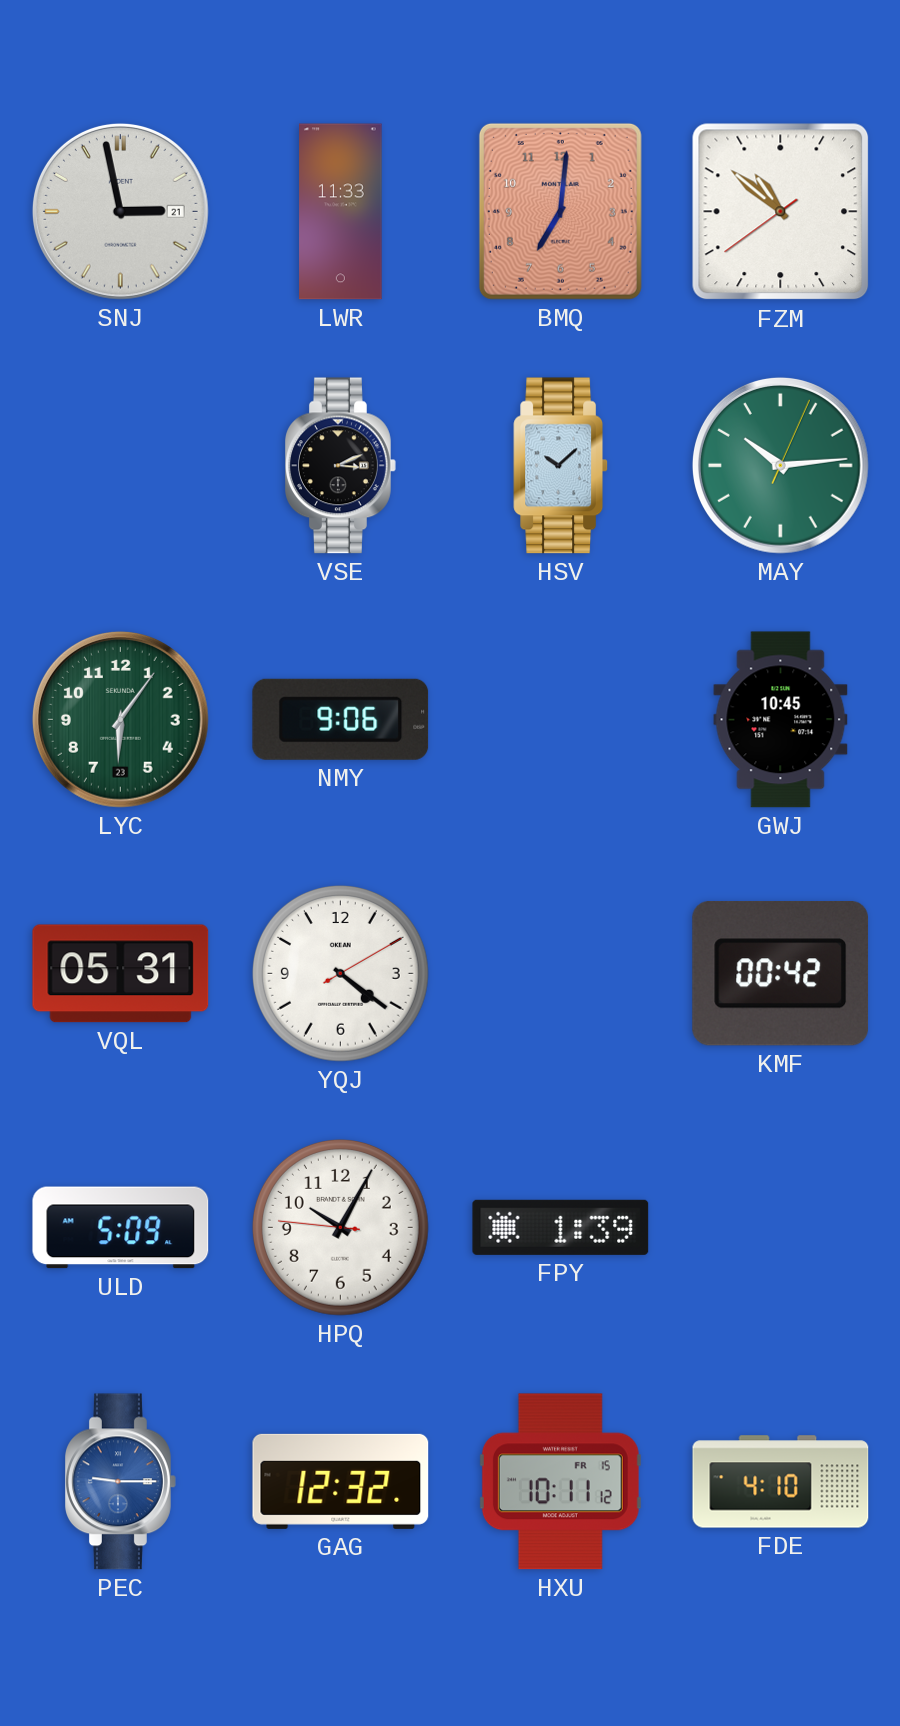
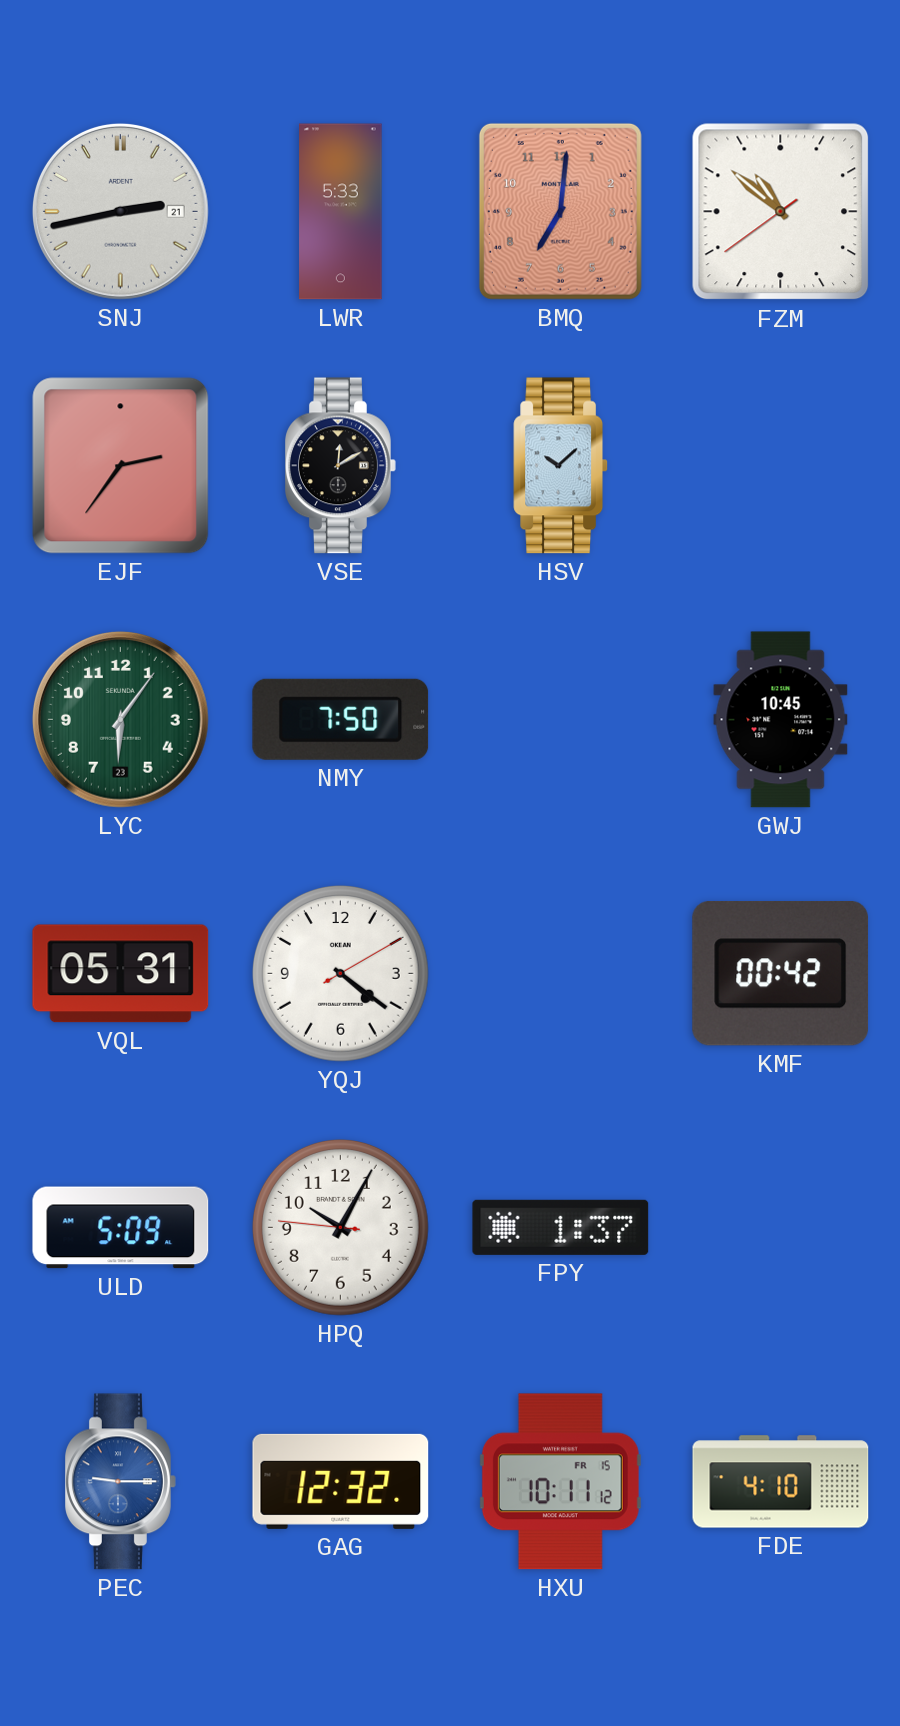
SNJ: 2:58 -> 2:43 (120, 211)
LWR: 11:33 -> 5:33 (341, 212)
EJF: none -> 2:36 (121, 466)
VSE: 3:11 -> 12:10 (341, 466)
MAY: 10:14 -> none (780, 465)
NMY: 9:06 -> 7:50 (341, 719)
FPY: 1:39 -> 1:37 (561, 1227)
